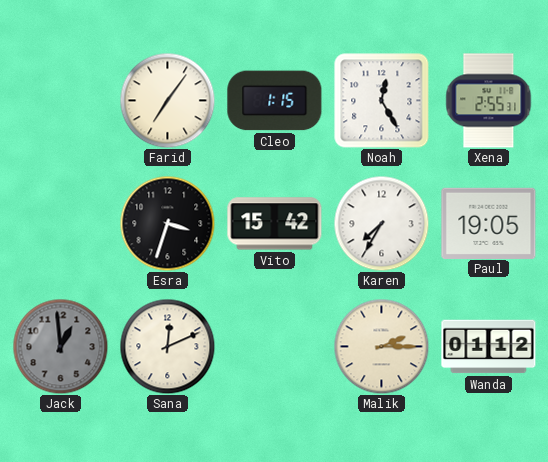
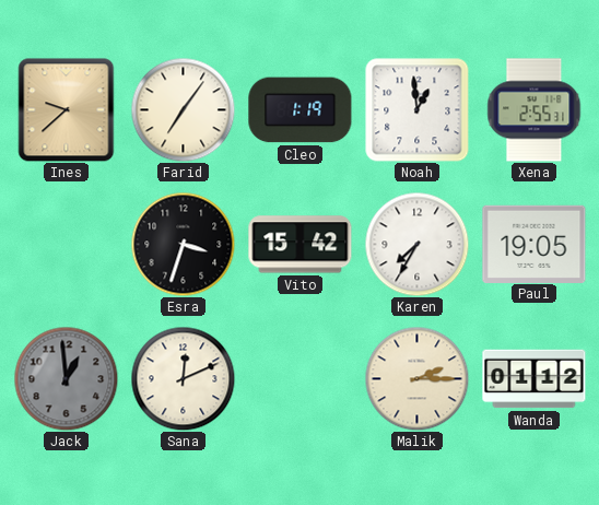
Ines: none -> 9:38 (67, 109)
Cleo: 1:15 -> 1:19 (301, 110)
Noah: 12:25 -> 12:59 (418, 110)
